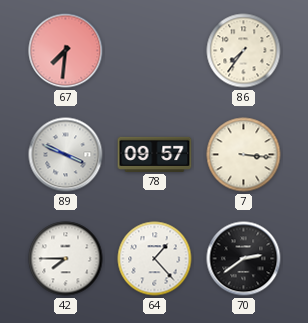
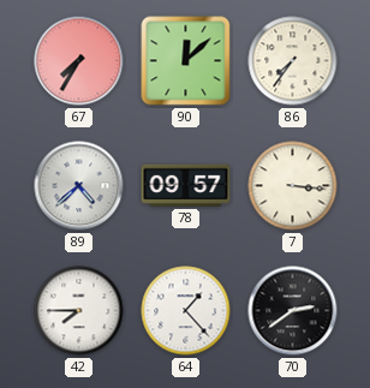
67: 7:31 -> 7:35 (79, 61)
90: none -> 12:08 (186, 61)
89: 3:49 -> 4:38 (79, 186)
